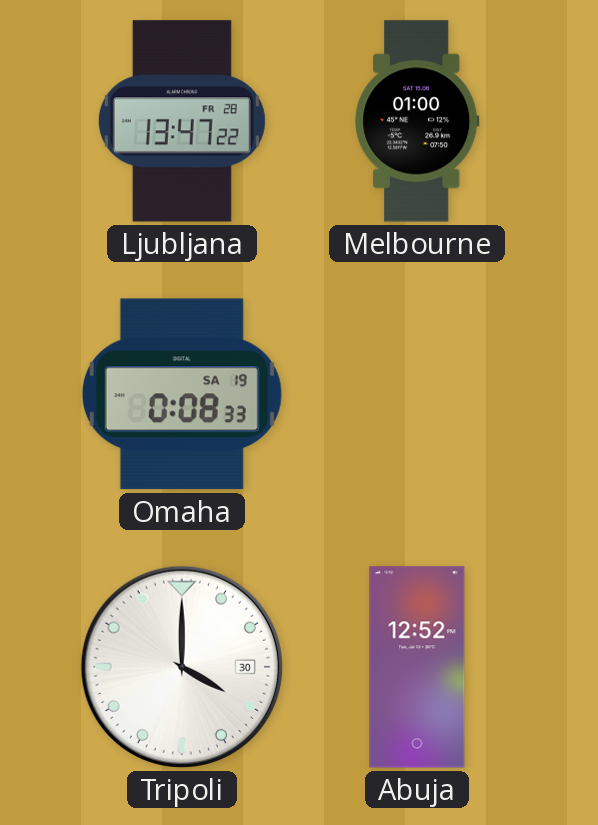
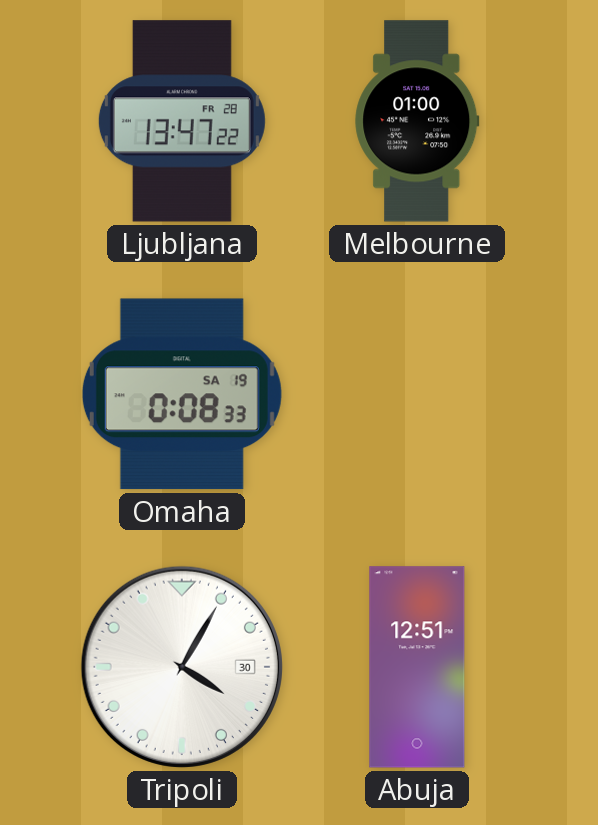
Tripoli: 4:00 -> 4:05 (182, 667)
Abuja: 12:52 -> 12:51 (417, 667)
